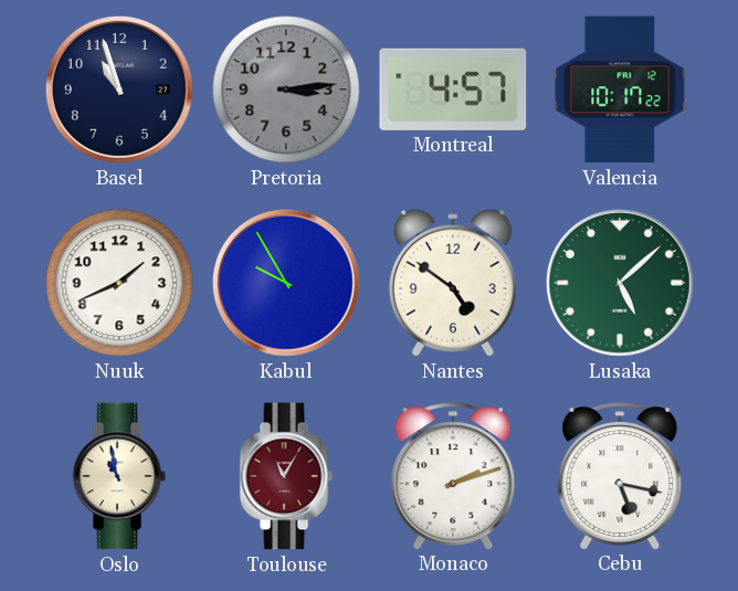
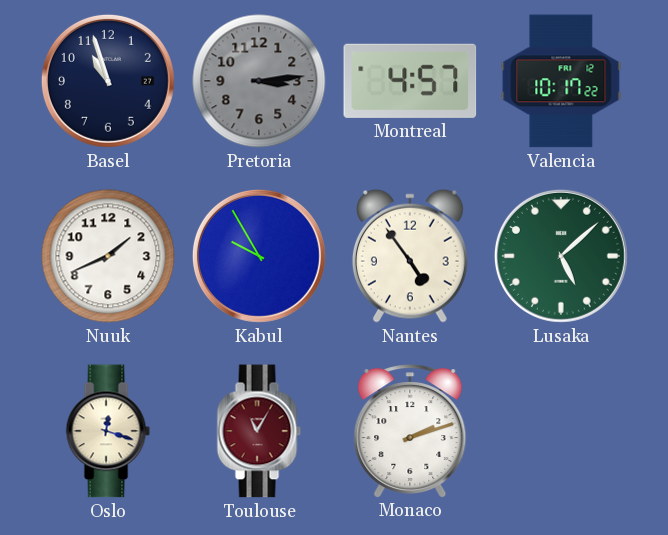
Nantes: 4:51 -> 4:54 (410, 256)
Oslo: 10:58 -> 12:18 (108, 431)
Cebu: 5:17 -> none (620, 476)
